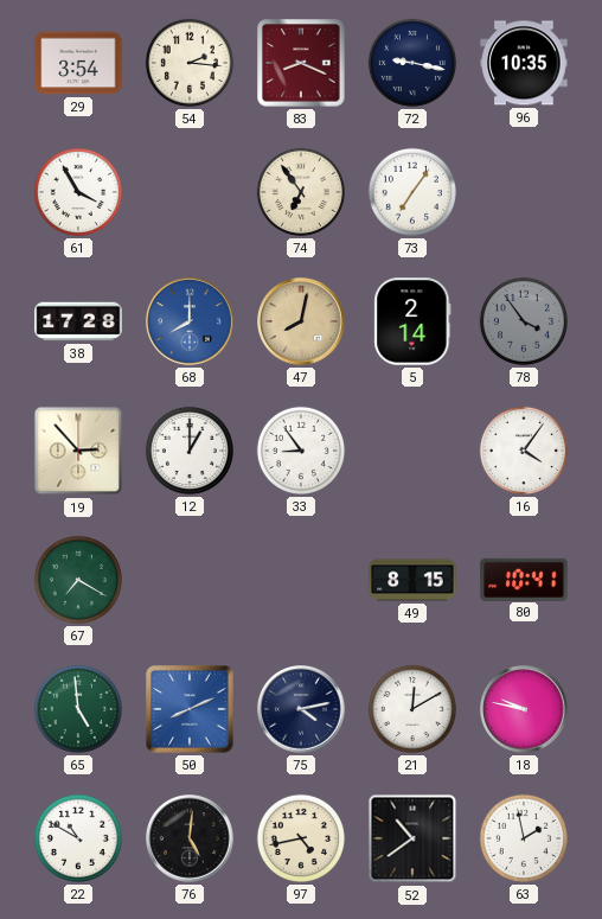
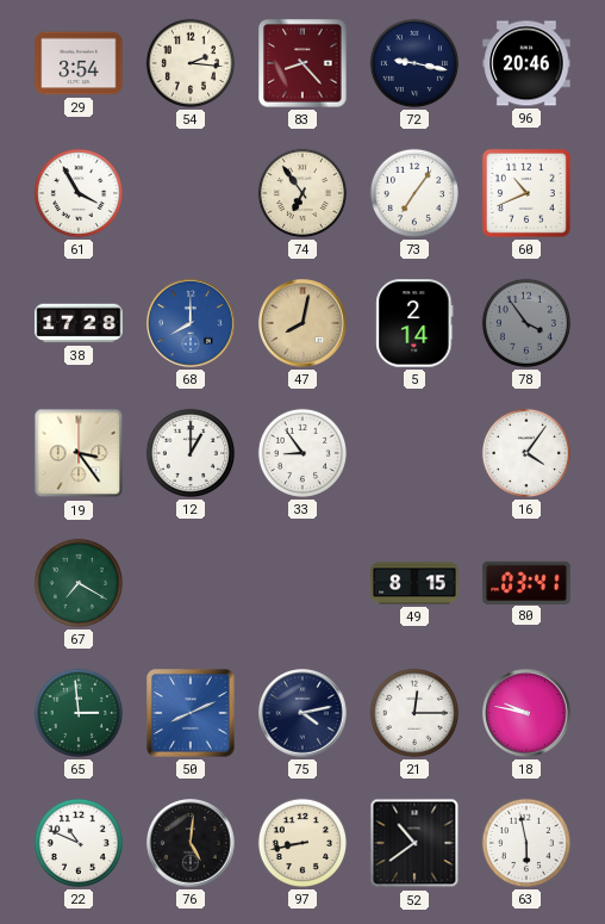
83: 8:19 -> 8:23 (302, 63)
96: 10:35 -> 20:46 (526, 63)
60: none -> 10:41 (526, 193)
19: 2:53 -> 3:24 (79, 453)
80: 10:41 -> 03:41 (526, 582)
65: 4:59 -> 2:59 (79, 713)
21: 12:10 -> 12:15 (414, 713)
22: 10:50 -> 10:49 (79, 843)
97: 4:43 -> 8:43 (302, 843)
63: 1:58 -> 5:58 (526, 843)
